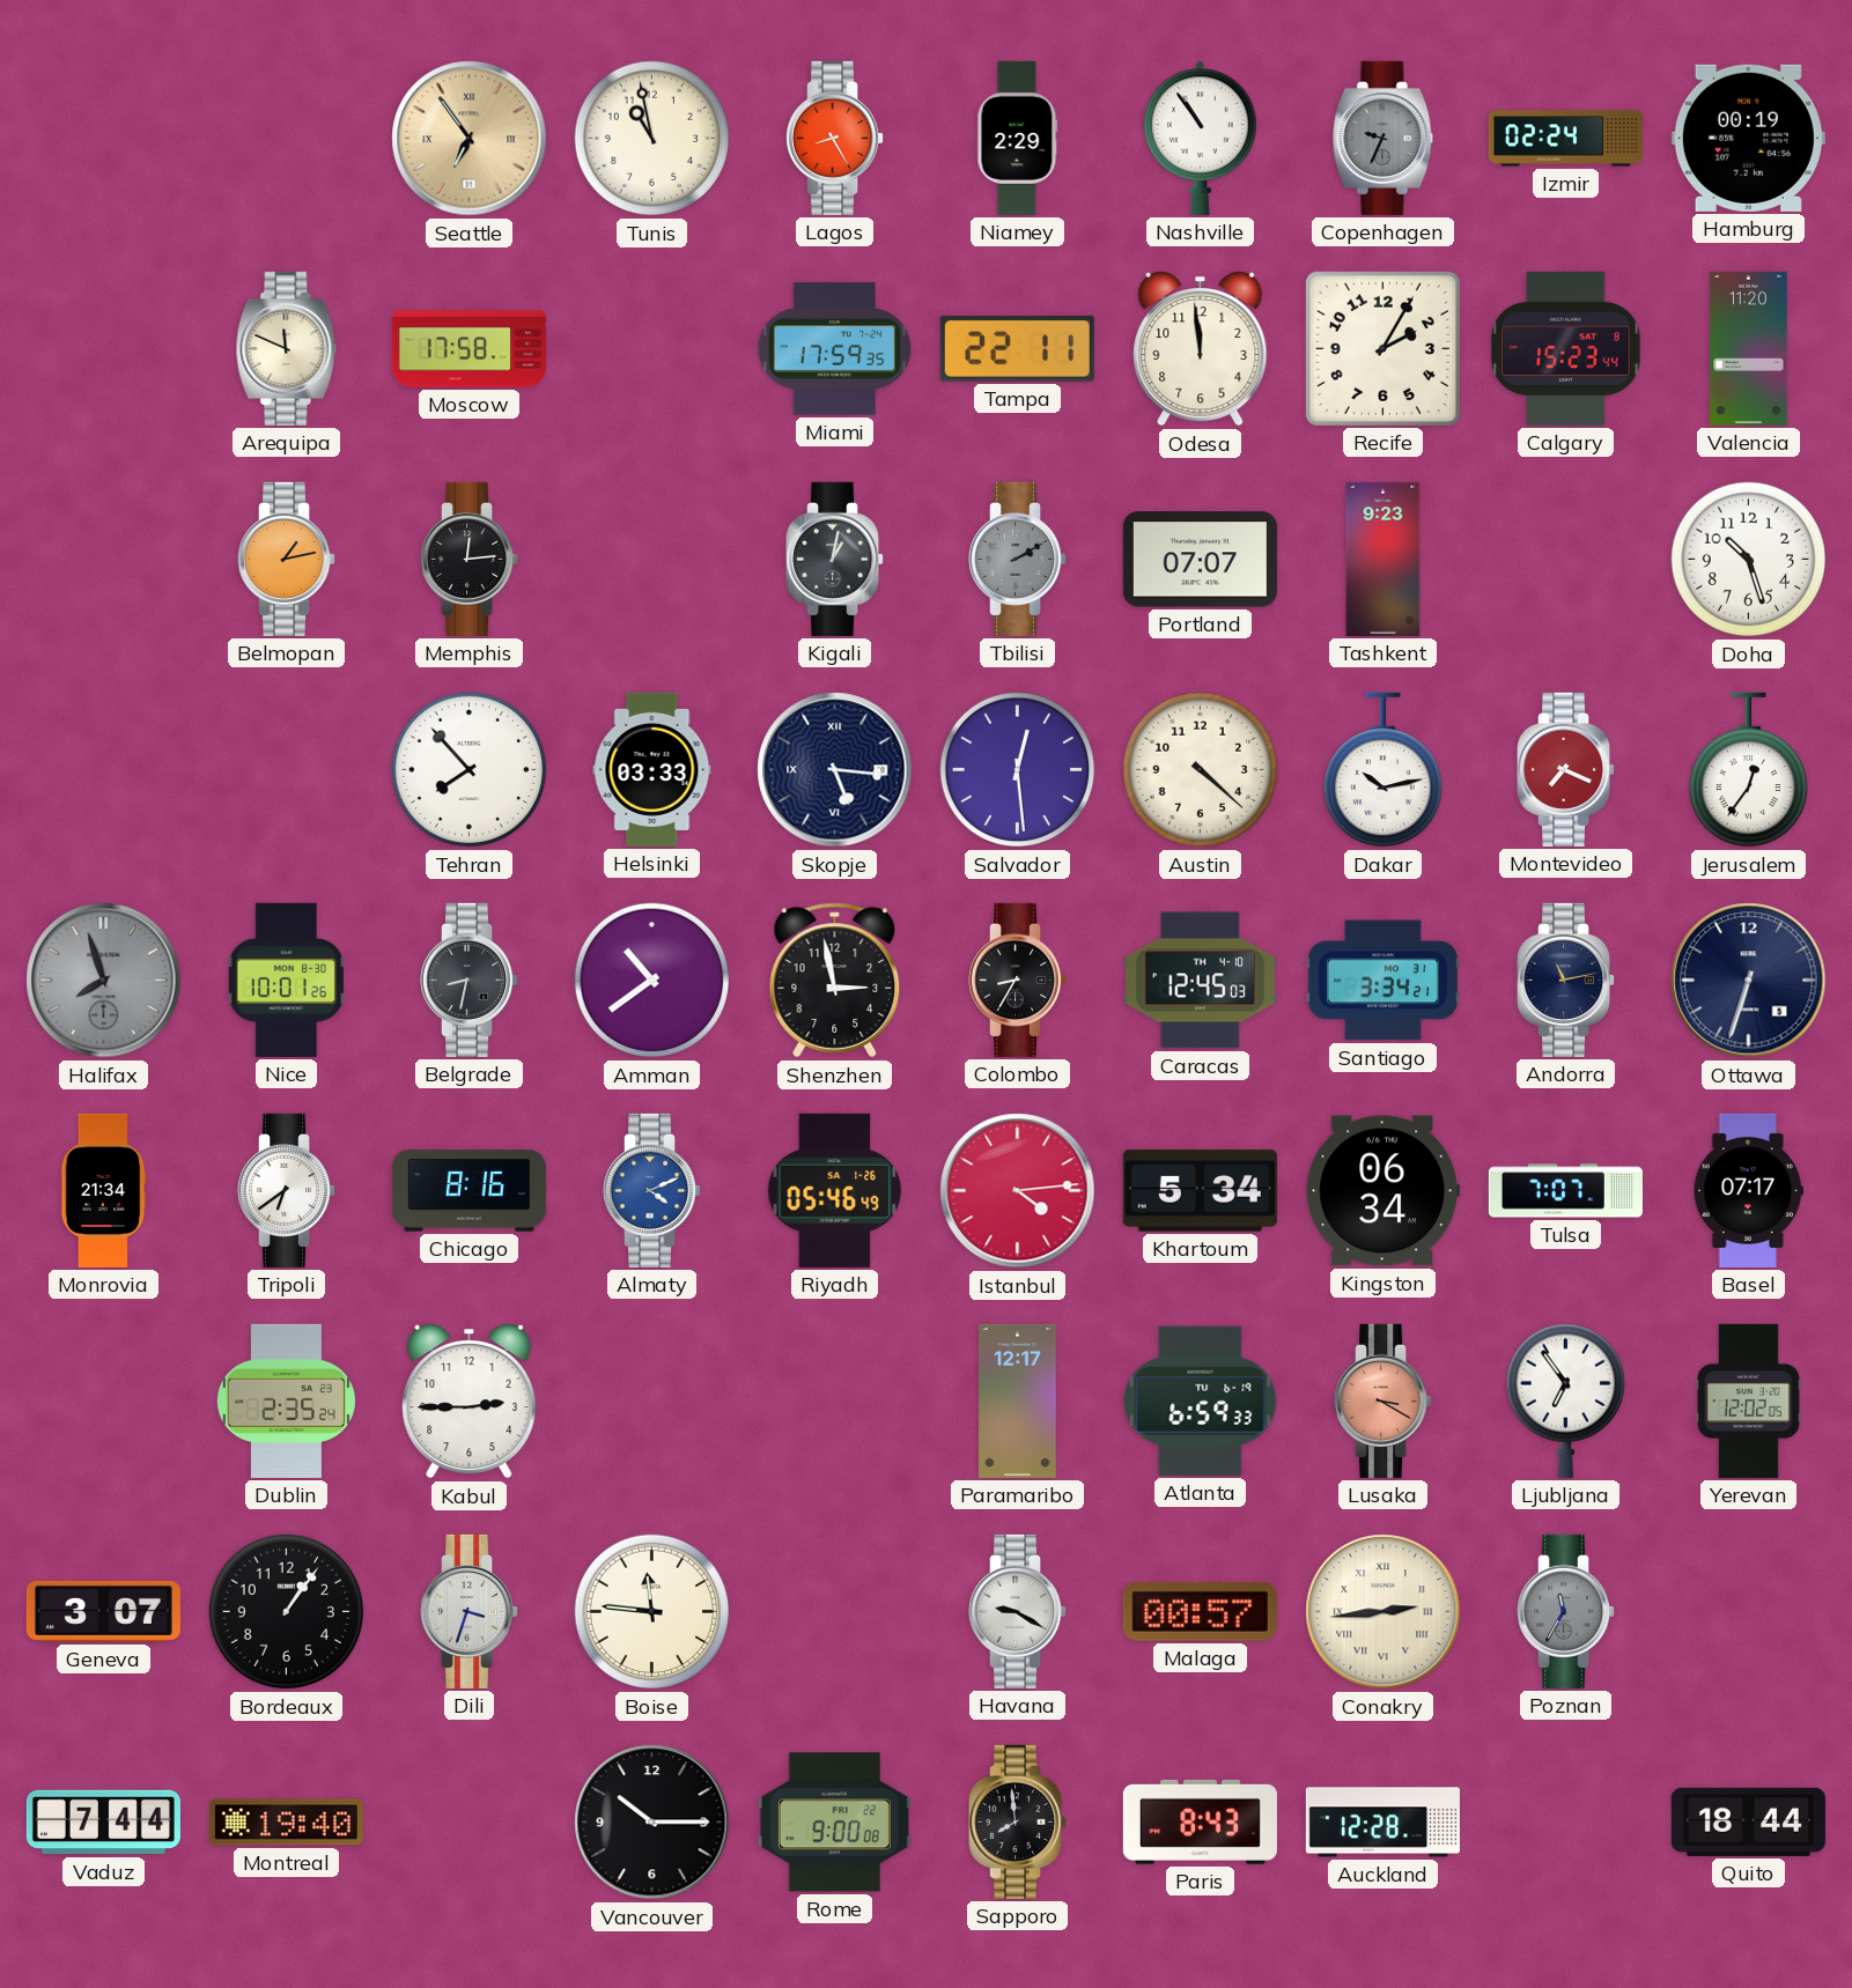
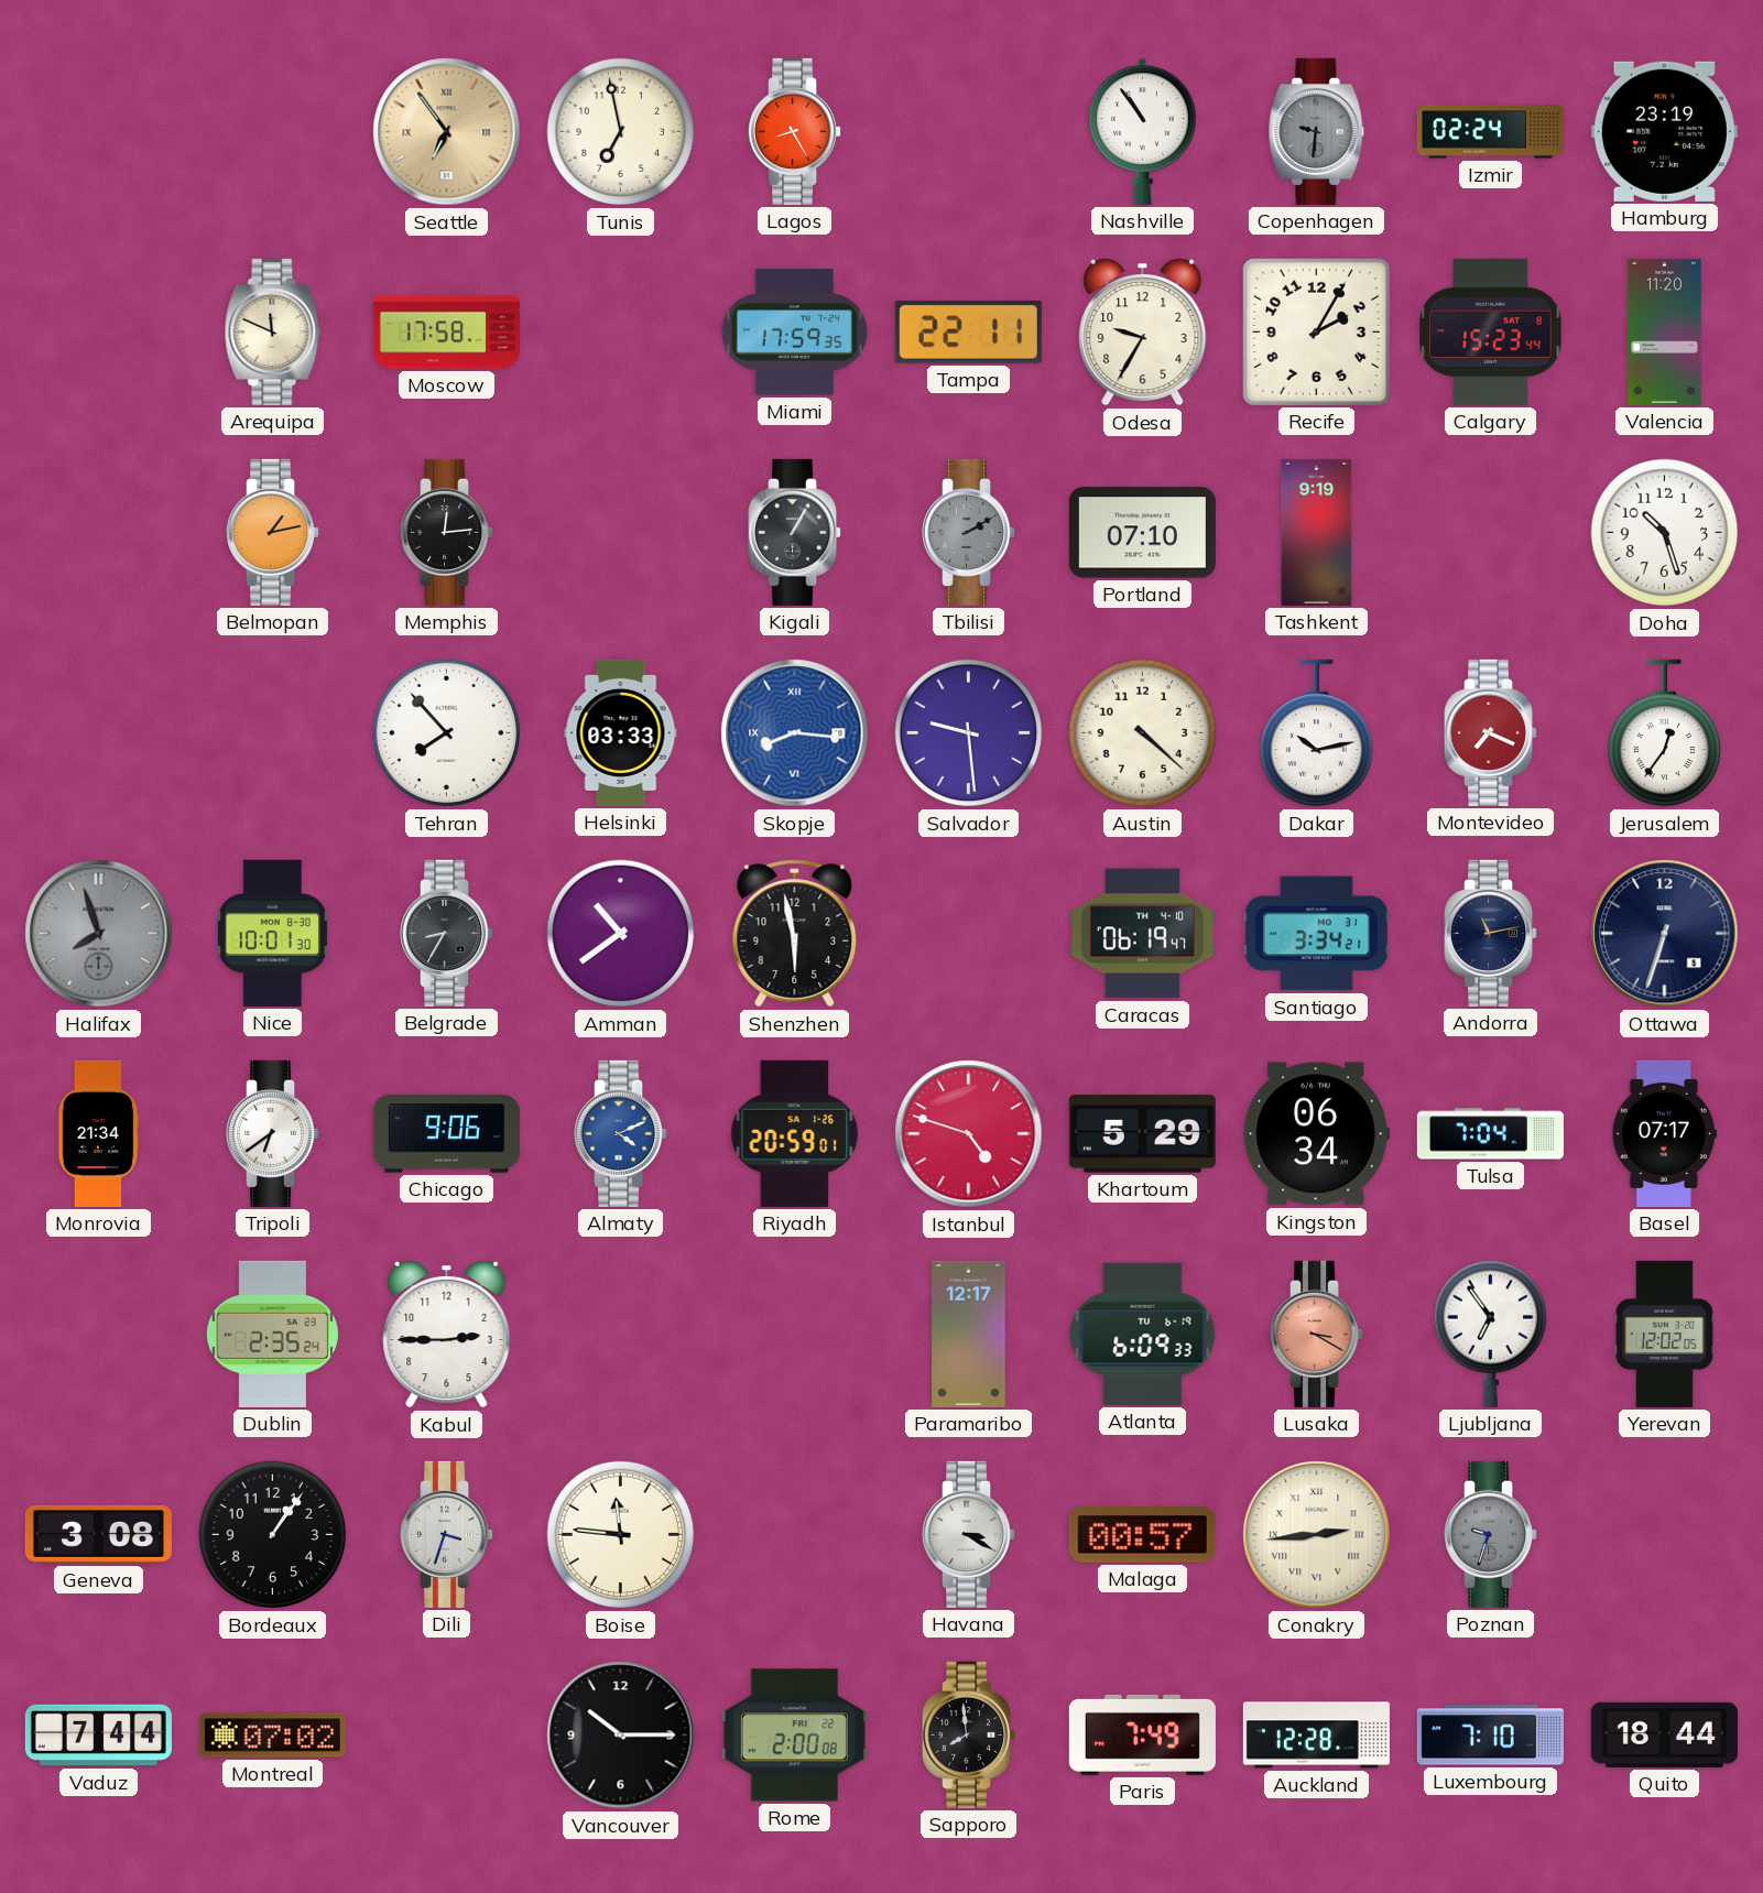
Tunis: 10:58 -> 6:58 (621, 132)
Niamey: 2:29 -> none (1018, 138)
Copenhagen: 9:34 -> 9:31 (1317, 131)
Hamburg: 00:19 -> 23:19 (1664, 131)
Odesa: 11:59 -> 9:35 (1143, 331)
Kigali: 1:02 -> 1:05 (795, 532)
Portland: 07:07 -> 07:10 (1142, 533)
Tashkent: 9:23 -> 9:19 (1317, 532)
Skopje: 5:16 -> 8:16 (795, 733)
Skopje dial: navy -> blue (795, 733)
Salvador: 12:29 -> 9:29 (969, 733)
Nice: 10:01:26 -> 10:01:30 (272, 933)
Belgrade: 8:32 -> 8:35 (447, 933)
Shenzhen: 2:58 -> 5:58 (795, 934)
Colombo: 8:35 -> none (1018, 980)
Caracas: 12:45 -> 06:19 (1142, 934)
Chicago: 8:16 -> 9:06 (446, 1134)
Riyadh: 05:46 -> 20:59 (795, 1133)
Istanbul: 4:14 -> 4:48 (969, 1134)
Khartoum: 5:34 -> 5:29 (1142, 1134)
Tulsa: 7:07 -> 7:04 (1490, 1134)
Atlanta: 6:59 -> 6:09 (1143, 1334)
Geneva: 3:07 -> 3:08 (98, 1534)
Havana: 9:20 -> 3:20 (969, 1534)
Poznan: 11:35 -> 9:33 (1491, 1534)
Montreal: 19:40 -> 07:02 (272, 1736)
Rome: 9:00 -> 2:00 (794, 1736)
Paris: 8:43 -> 7:49 (1142, 1734)
Luxembourg: none -> 7:10 (1490, 1736)
